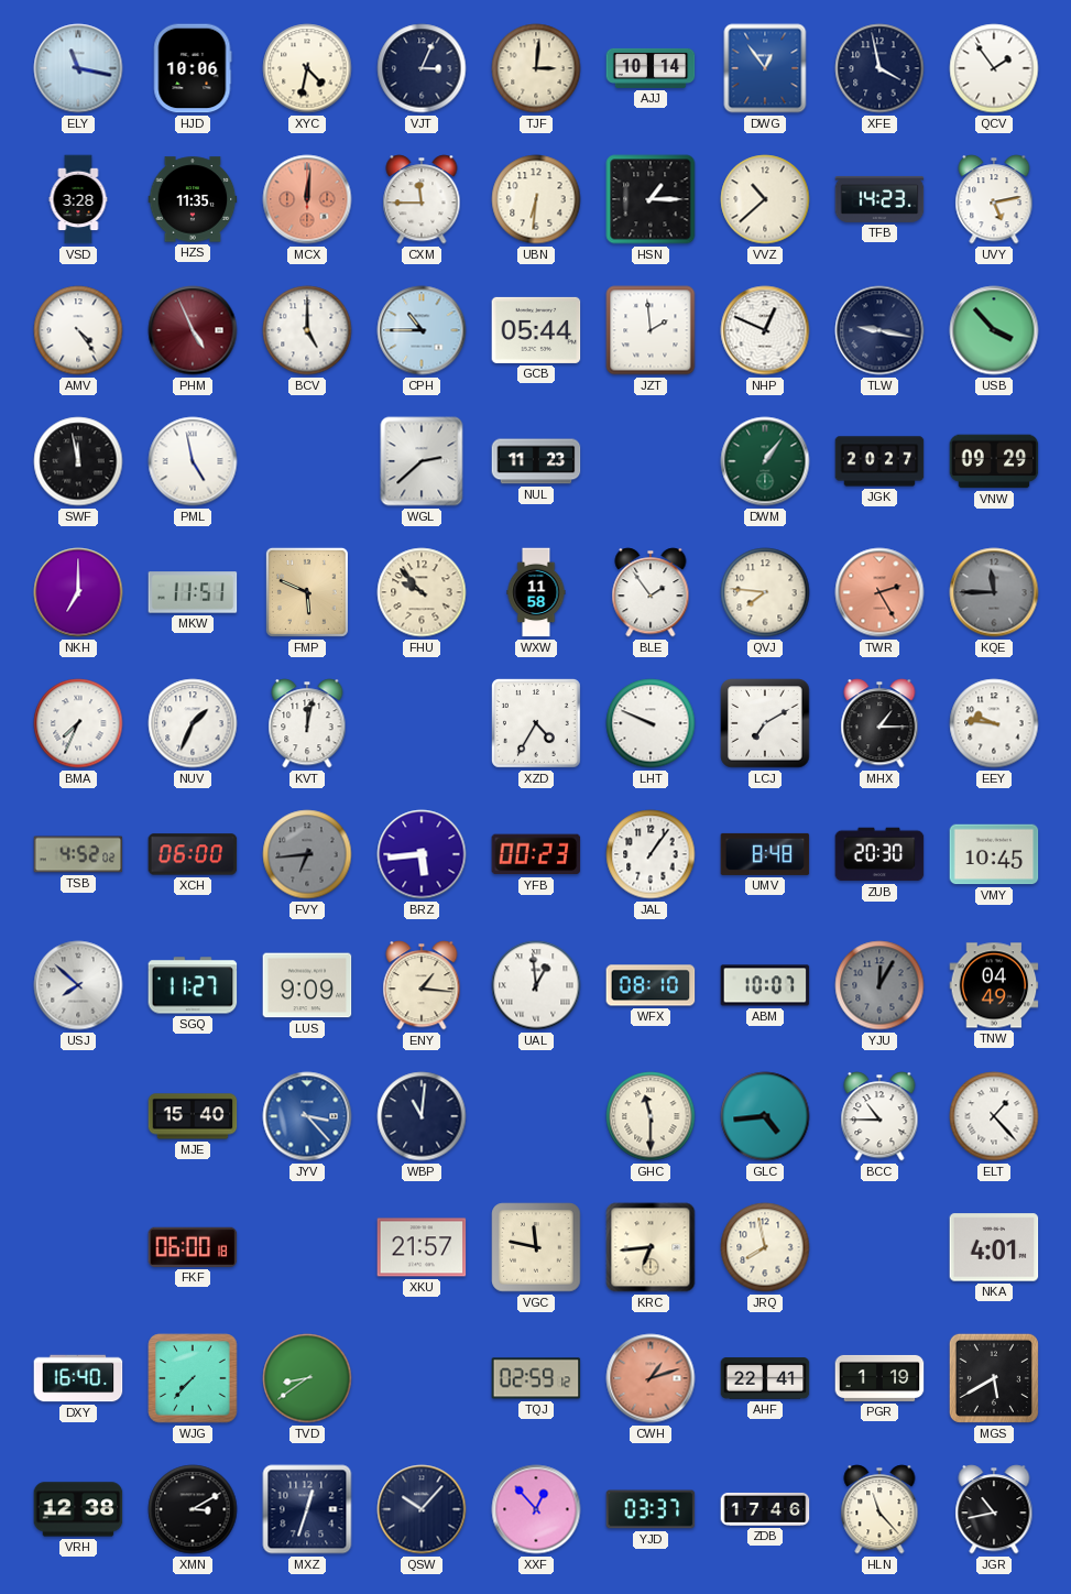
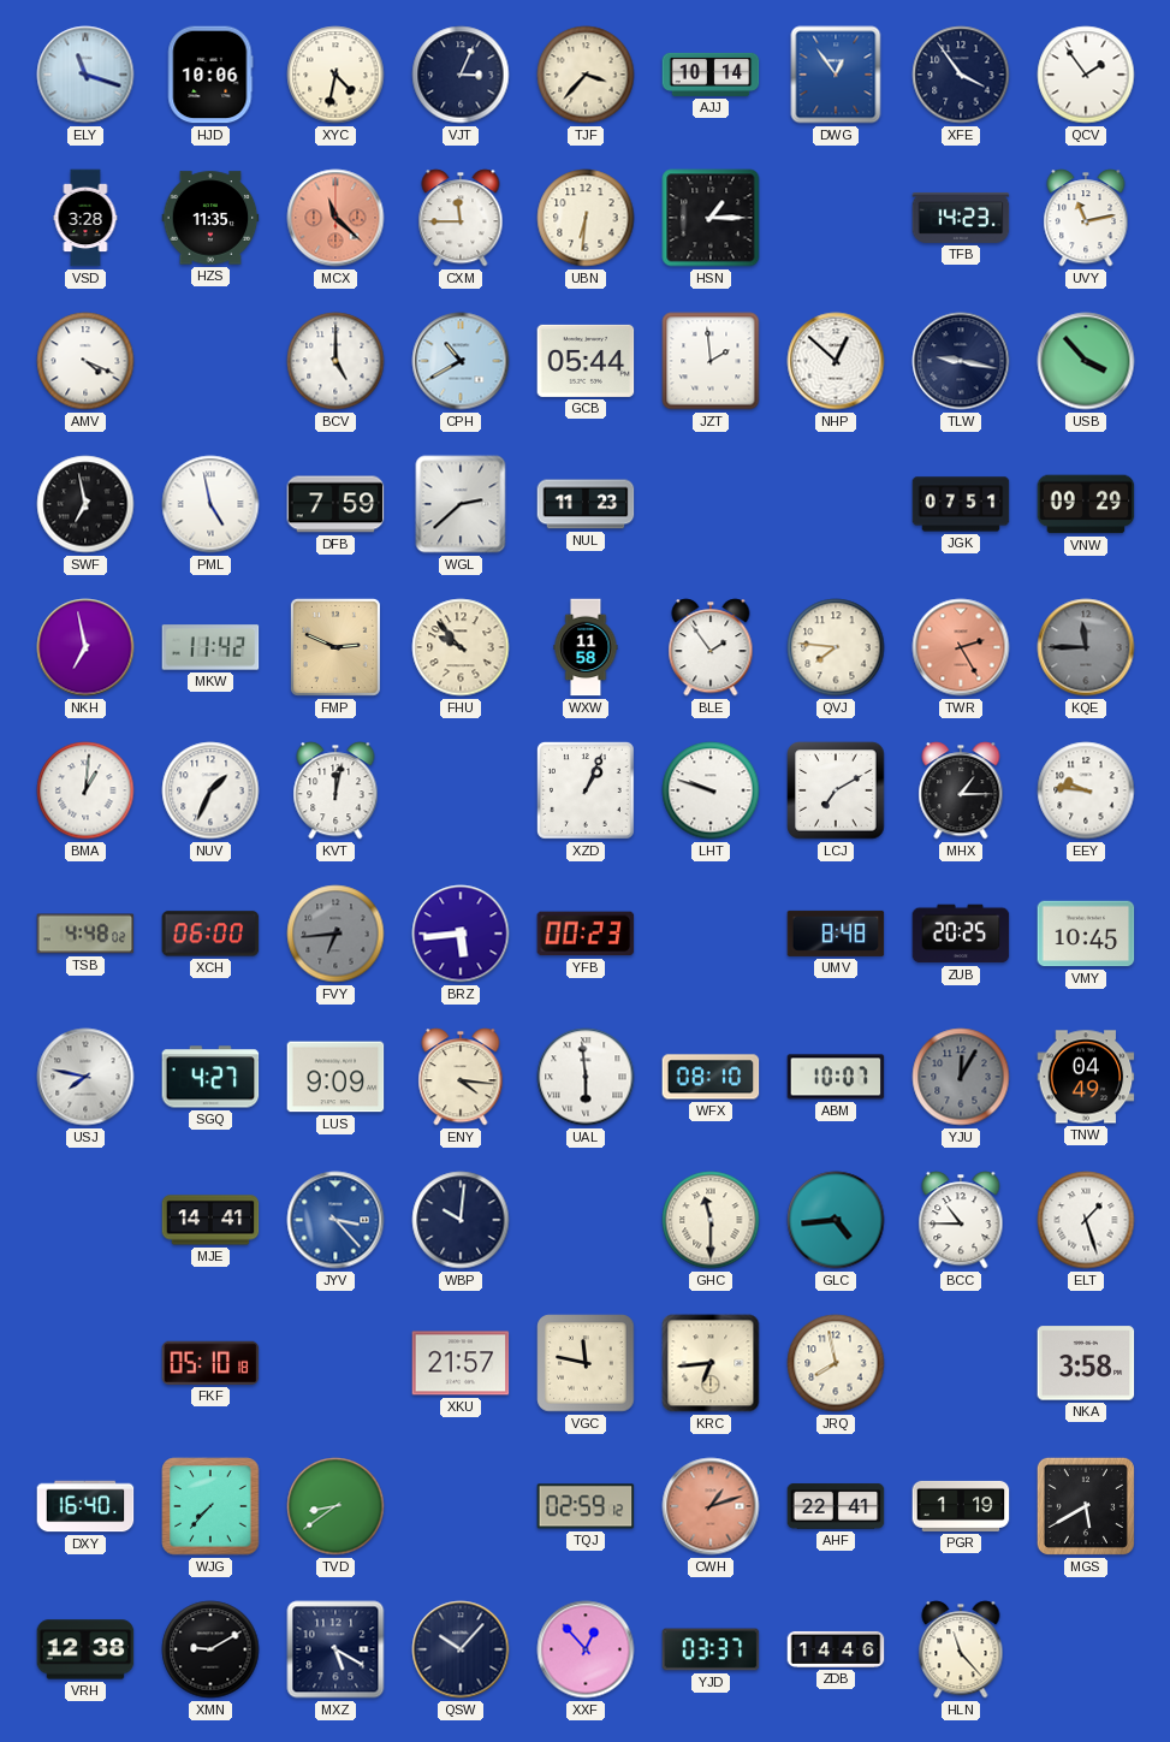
ELY: 11:17 -> 11:18 (85, 75)
TJF: 3:01 -> 3:37 (586, 75)
XFE: 3:58 -> 3:54 (961, 75)
MCX: 12:01 -> 11:22 (335, 218)
VVZ: 10:38 -> none (765, 199)
UVY: 5:13 -> 11:13 (1086, 218)
AMV: 4:24 -> 4:19 (85, 361)
PHM: 4:56 -> none (193, 330)
CPH: 10:45 -> 10:40 (461, 361)
NHP: 12:49 -> 12:52 (836, 361)
SWF: 11:58 -> 6:58 (85, 504)
DFB: none -> 7:59 (335, 504)
DWM: 1:06 -> none (765, 461)
JGK: 20:27 -> 07:51 (961, 504)
NKH: 7:00 -> 6:58 (85, 647)
MKW: 11:51 -> 11:42 (210, 647)
FMP: 5:49 -> 2:49 (335, 647)
BMA: 7:34 -> 1:01 (85, 790)
XZD: 4:35 -> 1:04 (586, 790)
LHT: 9:49 -> 9:48 (711, 790)
TSB: 4:52 -> 4:48 (85, 934)
JAL: 1:06 -> none (651, 854)
ZUB: 20:30 -> 20:25 (961, 934)
USJ: 7:52 -> 7:47 (85, 1077)
SGQ: 11:27 -> 4:27 (210, 1077)
ENY: 1:16 -> 4:16 (461, 1077)
UAL: 12:59 -> 5:59 (586, 1077)
MJE: 15:40 -> 14:41 (210, 1220)
WBP: 11:01 -> 10:01 (461, 1220)
ELT: 1:23 -> 1:27 (1086, 1220)
FKF: 06:00 -> 05:10 (210, 1363)
NKA: 4:01 -> 3:58 (1086, 1363)
XMN: 3:10 -> 9:10 (210, 1649)
MXZ: 12:33 -> 5:20 (335, 1649)
ZDB: 17:46 -> 14:46 (836, 1649)
JGR: 10:43 -> none (994, 1509)
